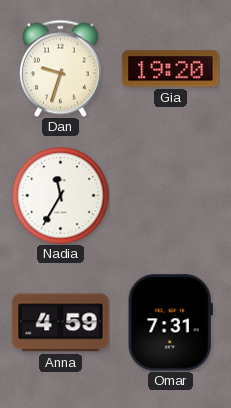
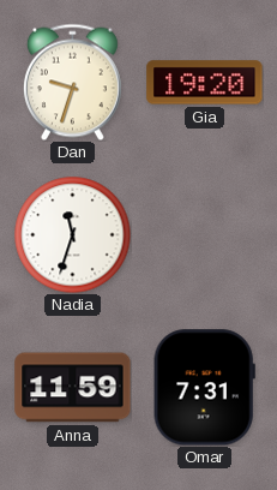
Nadia: 11:35 -> 11:33 (72, 234)
Anna: 4:59 -> 11:59 (73, 388)
